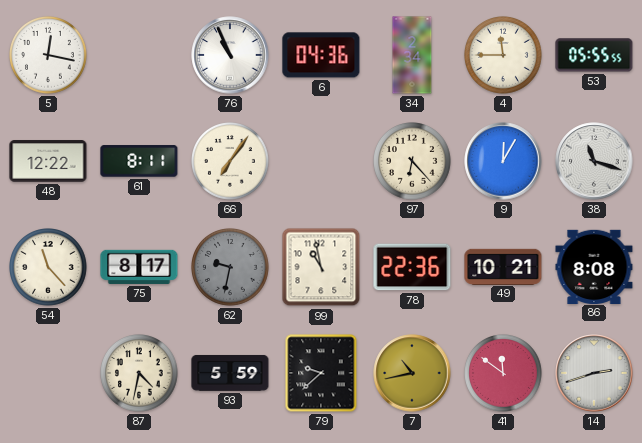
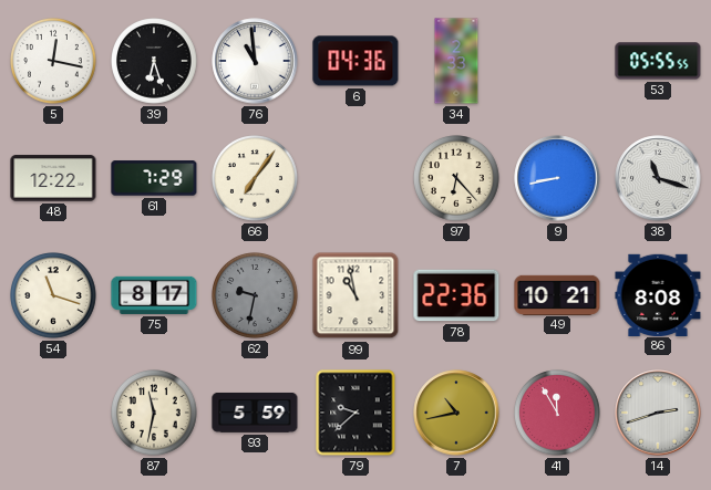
39: none -> 6:27 (155, 62)
76: 10:56 -> 10:59 (255, 61)
34: 2:34 -> 2:33 (456, 61)
4: 11:45 -> none (504, 56)
61: 8:11 -> 7:29 (154, 178)
9: 12:05 -> 8:43 (557, 178)
54: 11:23 -> 11:18 (54, 296)
87: 4:32 -> 11:32 (155, 414)
41: 11:51 -> 11:55 (558, 414)
